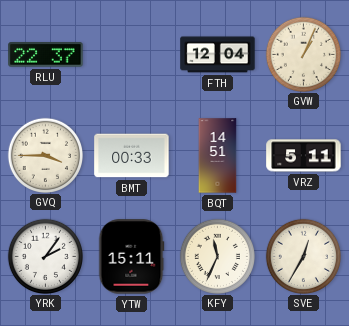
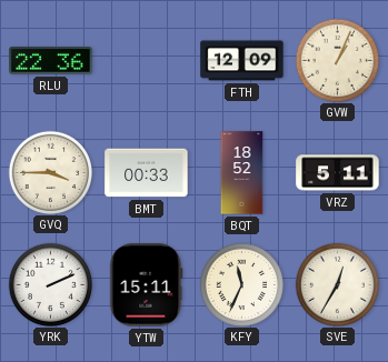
RLU: 22:37 -> 22:36 (51, 61)
FTH: 12:04 -> 12:09 (242, 61)
BQT: 14:51 -> 18:52 (242, 173)
YRK: 2:06 -> 2:11 (50, 284)
